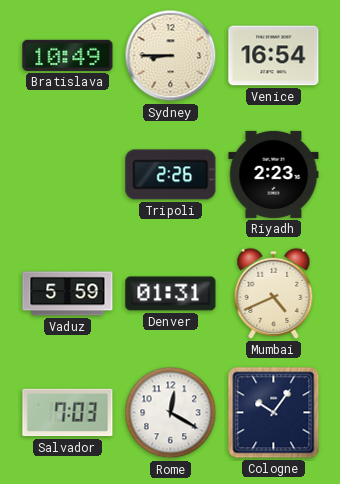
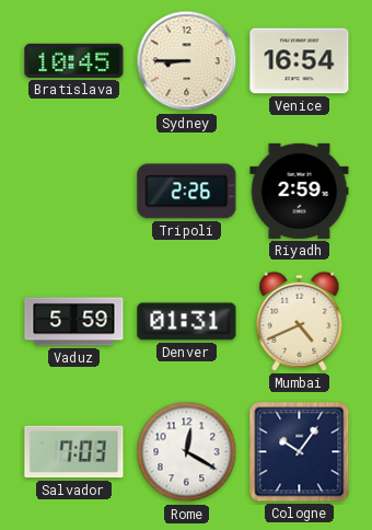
Bratislava: 10:49 -> 10:45 (74, 60)
Riyadh: 2:23 -> 2:59 (300, 191)
